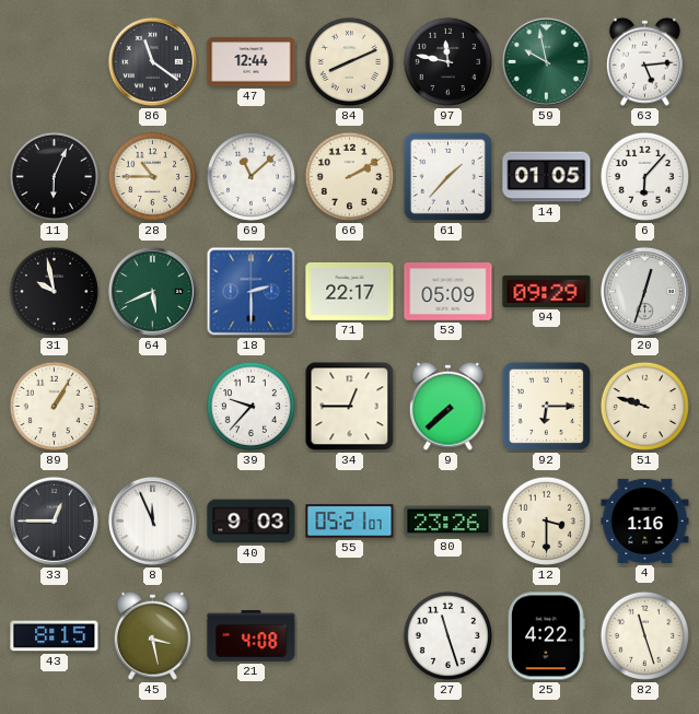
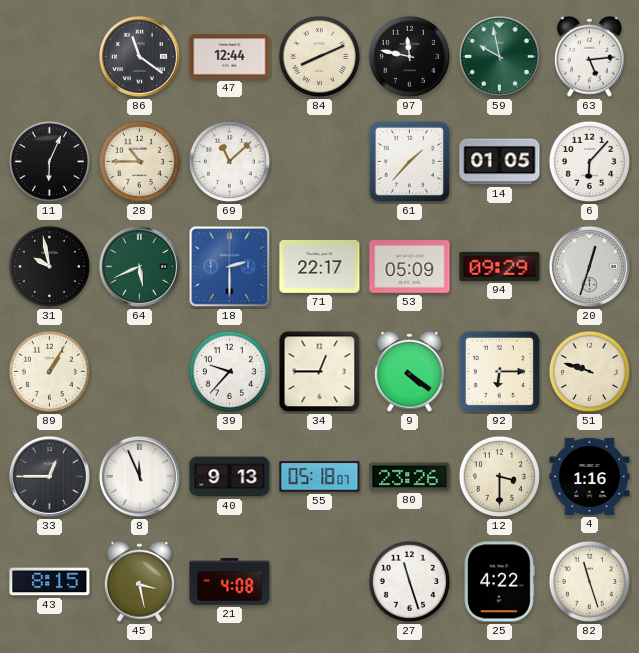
66: 2:10 -> none (349, 176)
9: 7:38 -> 4:21 (409, 371)
40: 9:03 -> 9:13 (230, 477)
55: 05:21 -> 05:18 (320, 477)
